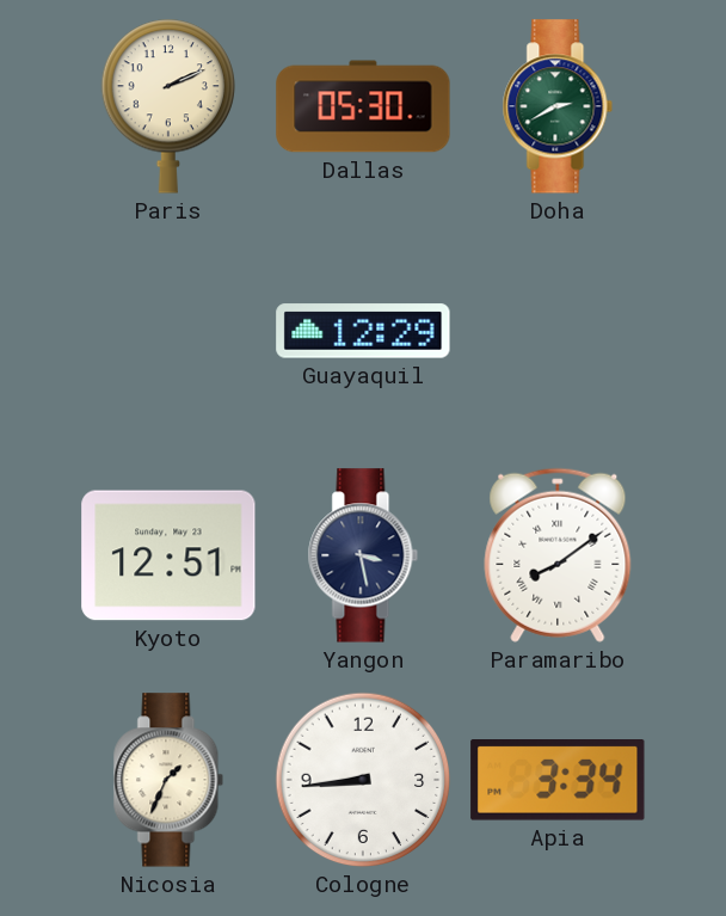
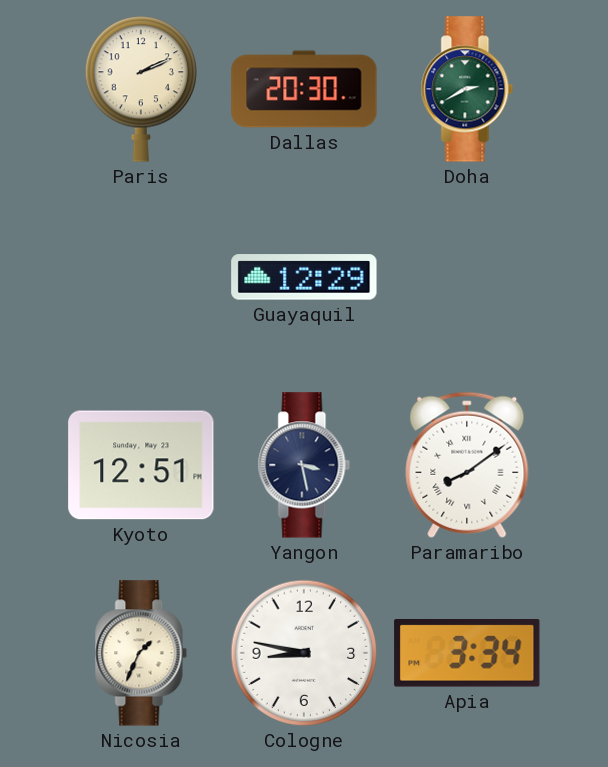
Dallas: 05:30 -> 20:30 (304, 89)
Cologne: 8:44 -> 8:47 (304, 653)
